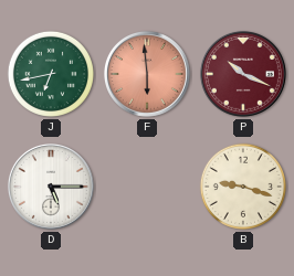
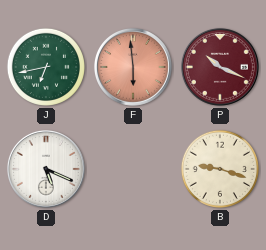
D: 5:15 -> 5:19 (46, 169)
